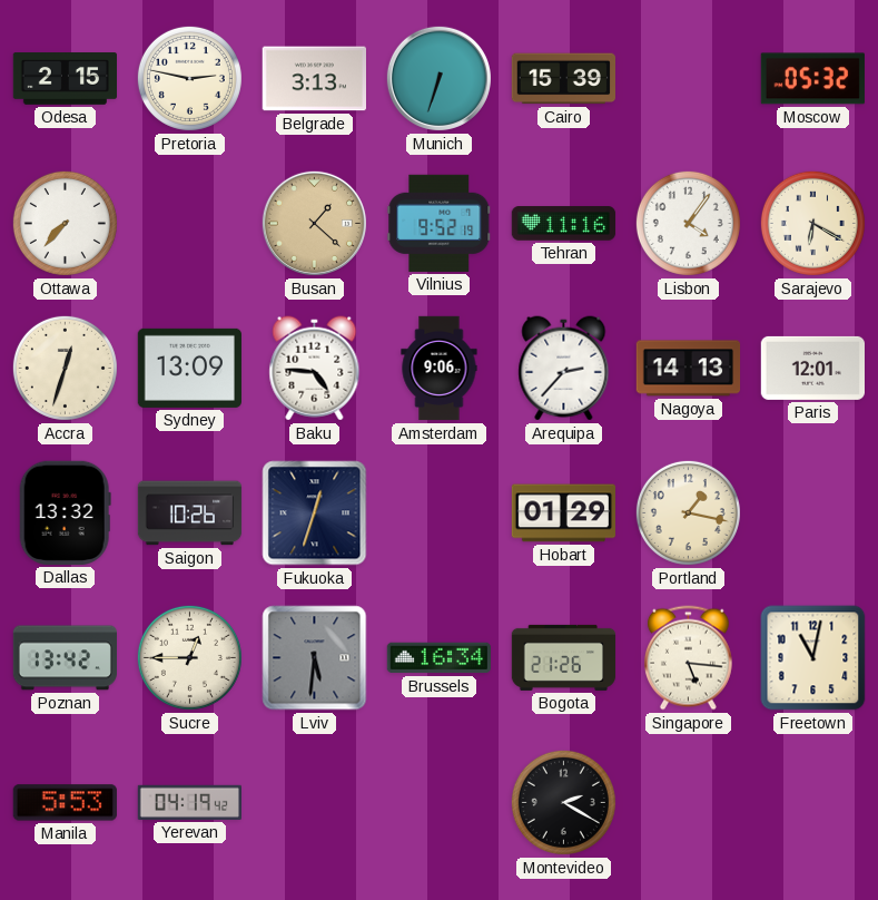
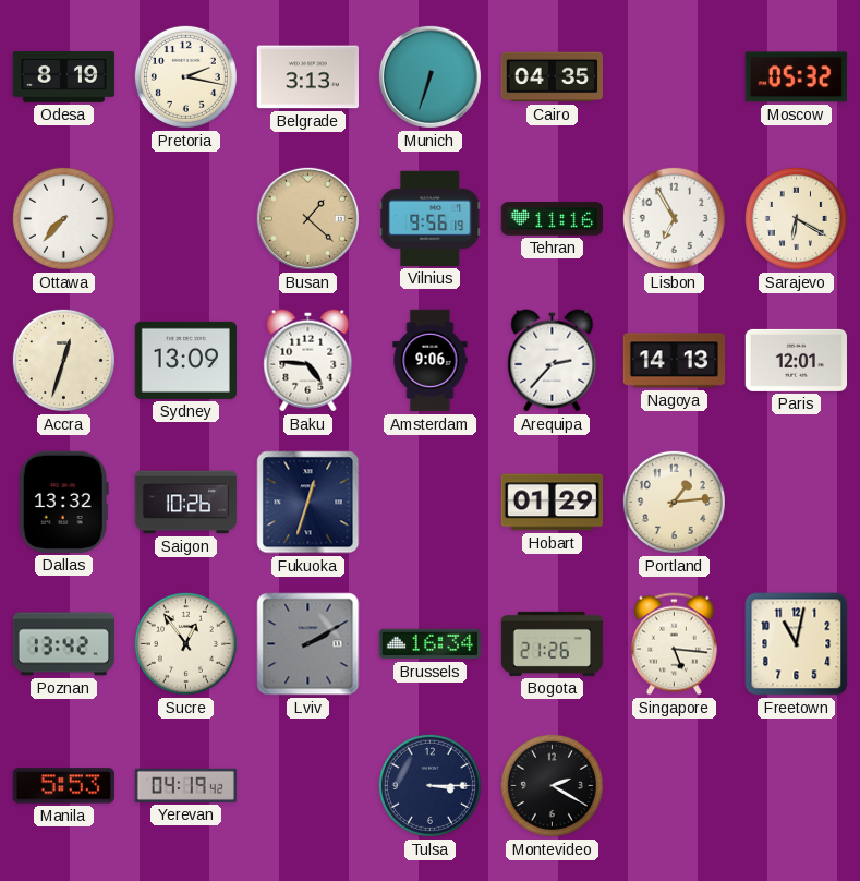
Odesa: 2:15 -> 8:19 (64, 77)
Pretoria: 2:47 -> 2:17 (185, 76)
Cairo: 15:39 -> 04:35 (552, 77)
Vilnius: 9:52 -> 9:56 (431, 218)
Lisbon: 4:06 -> 6:55 (674, 218)
Portland: 1:17 -> 1:14 (674, 502)
Sucre: 12:45 -> 12:54 (185, 643)
Lviv: 5:31 -> 2:10 (308, 644)
Tulsa: none -> 3:15 (429, 785)
